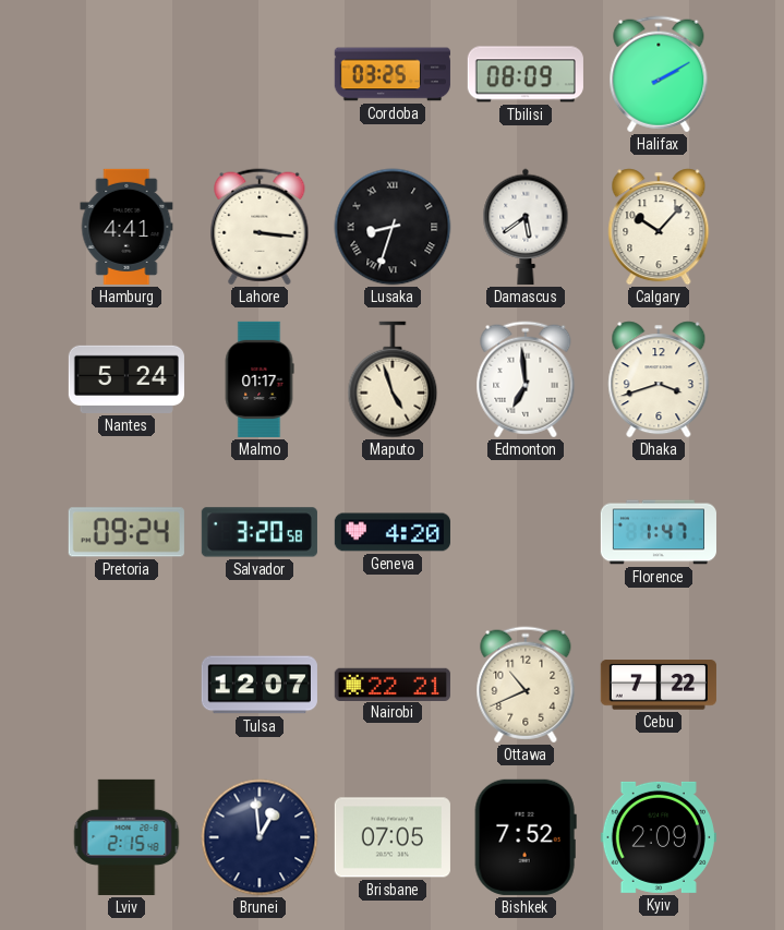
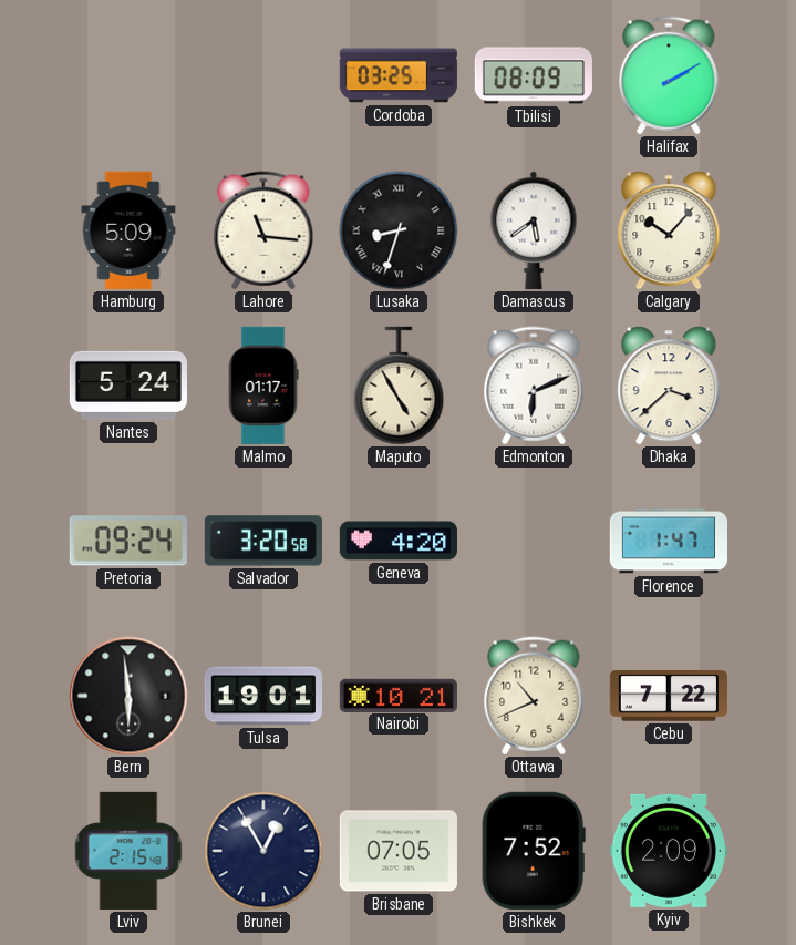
Hamburg: 4:41 -> 5:09 (128, 230)
Lahore: 3:16 -> 11:16 (263, 230)
Maputo: 4:57 -> 4:55 (399, 386)
Edmonton: 6:59 -> 6:11 (534, 386)
Dhaka: 3:42 -> 3:38 (669, 386)
Bern: none -> 5:59 (128, 696)
Tulsa: 12:07 -> 19:01 (263, 696)
Nairobi: 22:21 -> 10:21 (399, 695)
Brunei: 12:59 -> 12:55 (263, 851)
